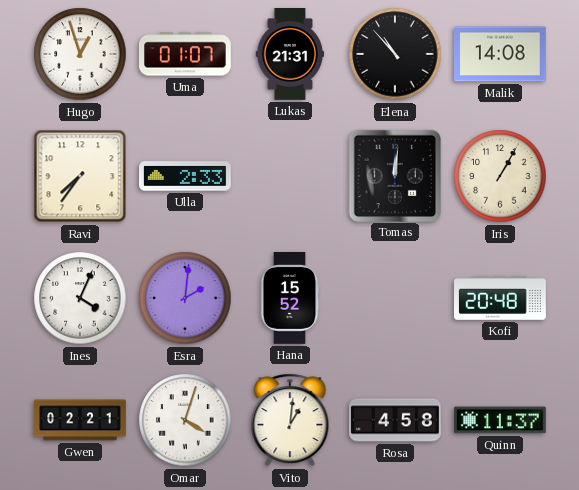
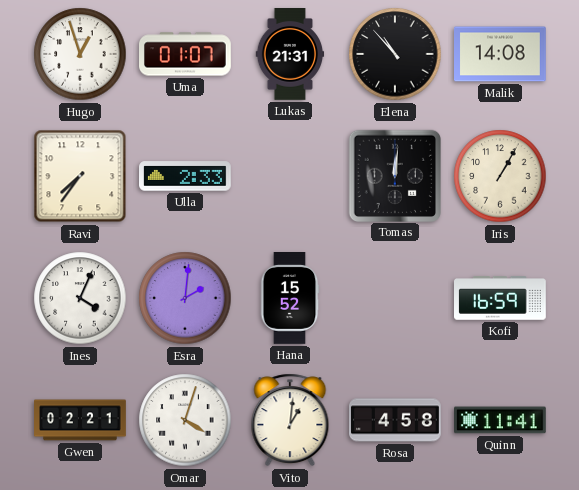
Kofi: 20:48 -> 16:59 (501, 299)
Quinn: 11:37 -> 11:41 (501, 420)
